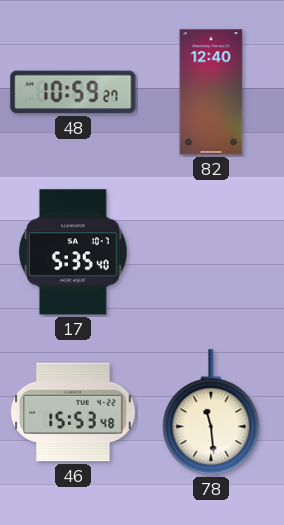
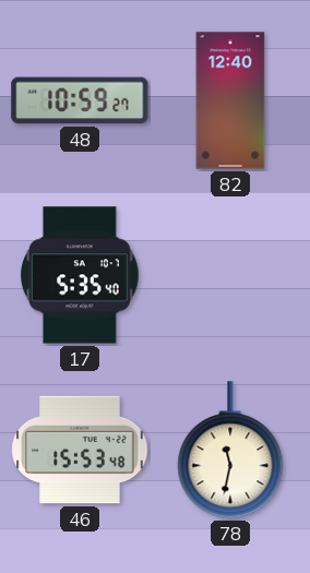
78: 11:29 -> 11:32 (230, 451)
